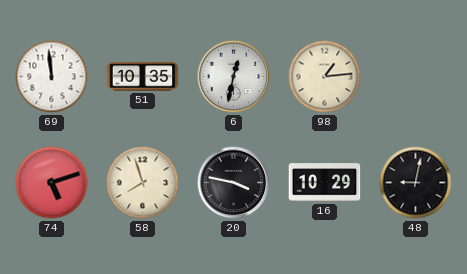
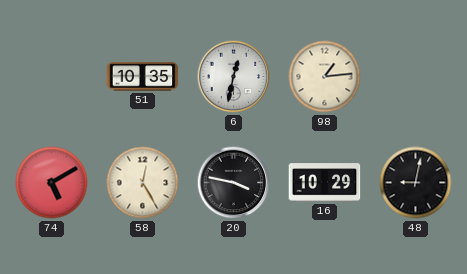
69: 11:59 -> none (52, 77)
74: 5:12 -> 5:10 (52, 183)
58: 7:57 -> 12:25 (143, 183)
